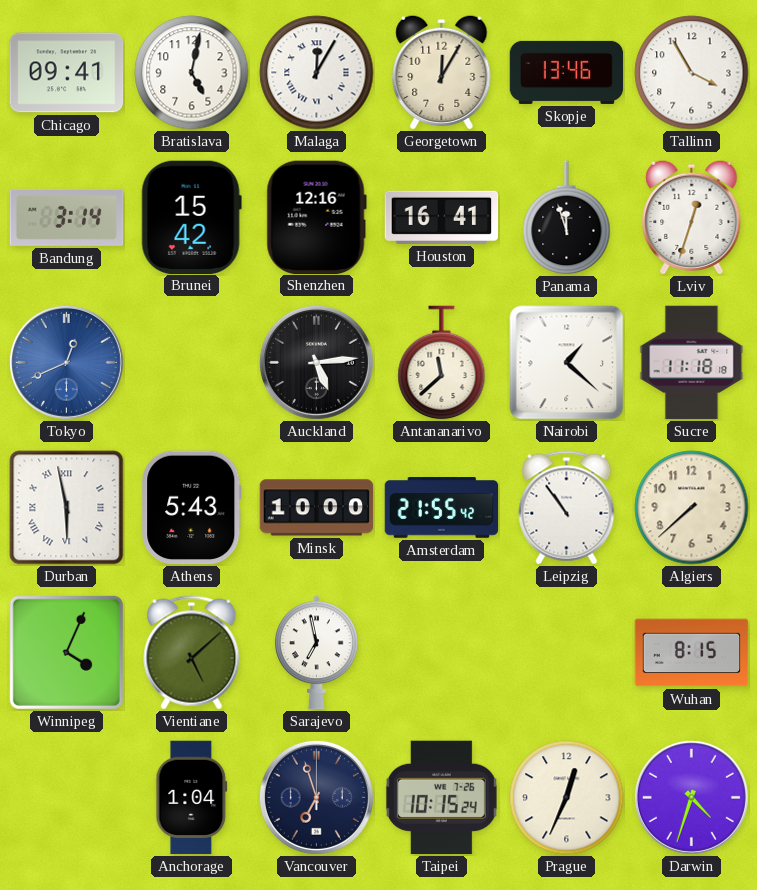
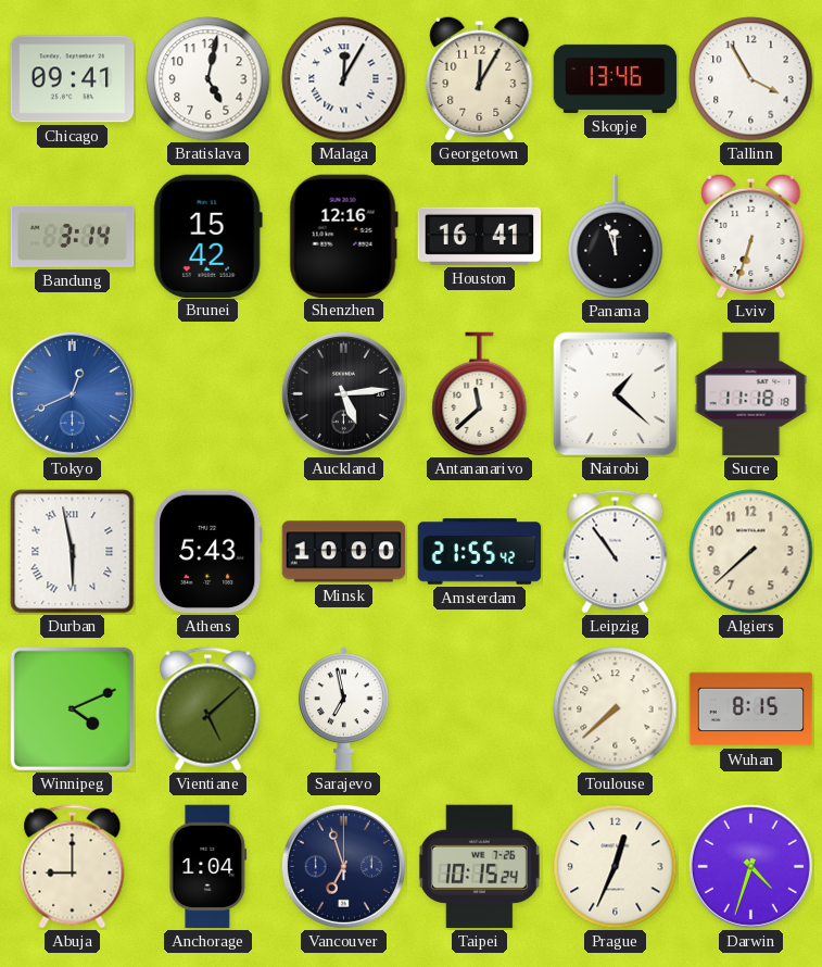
Lviv: 12:33 -> 6:33 (751, 236)
Winnipeg: 4:04 -> 4:11 (72, 708)
Toulouse: none -> 7:38 (616, 709)
Abuja: none -> 9:00 (73, 867)
